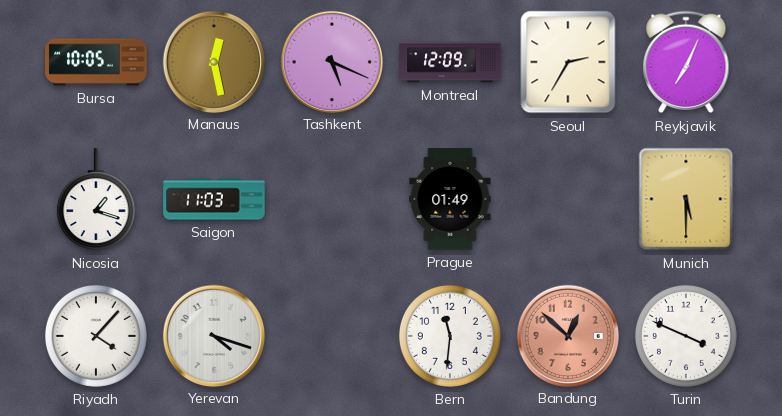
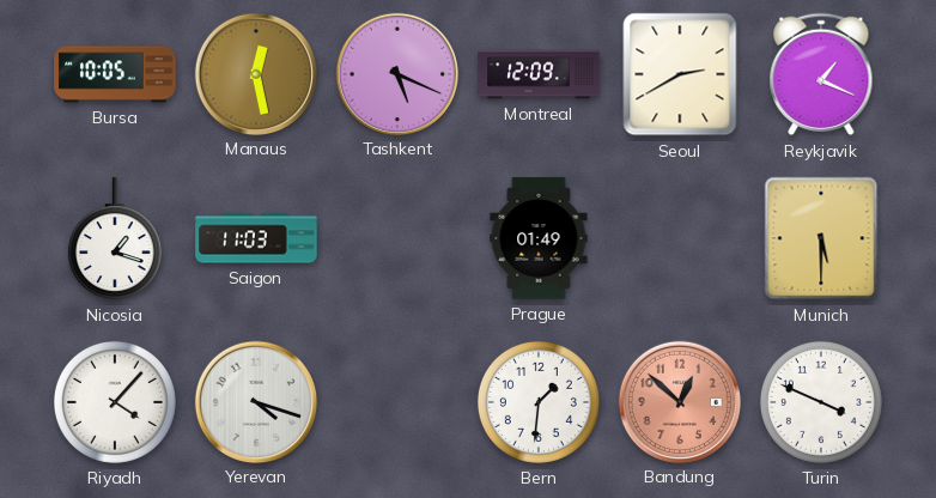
Seoul: 2:35 -> 2:40 (680, 74)
Reykjavik: 7:04 -> 1:19 (821, 74)
Bern: 11:31 -> 1:31 (539, 402)
